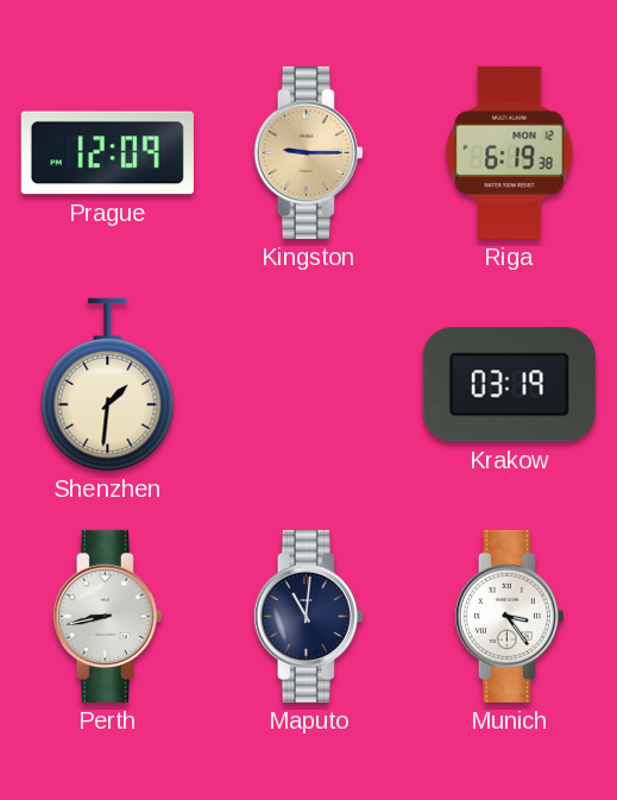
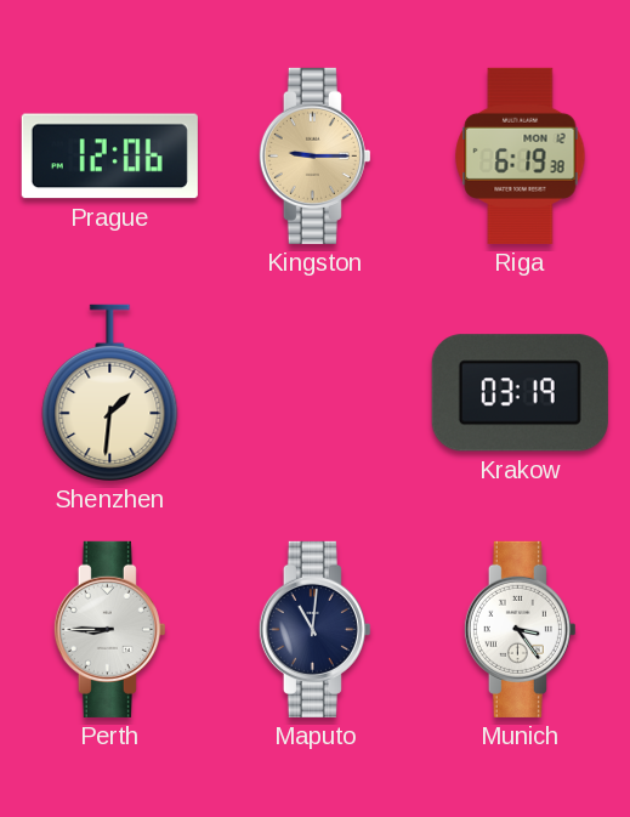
Prague: 12:09 -> 12:06 (109, 157)
Perth: 8:43 -> 8:45 (109, 629)
